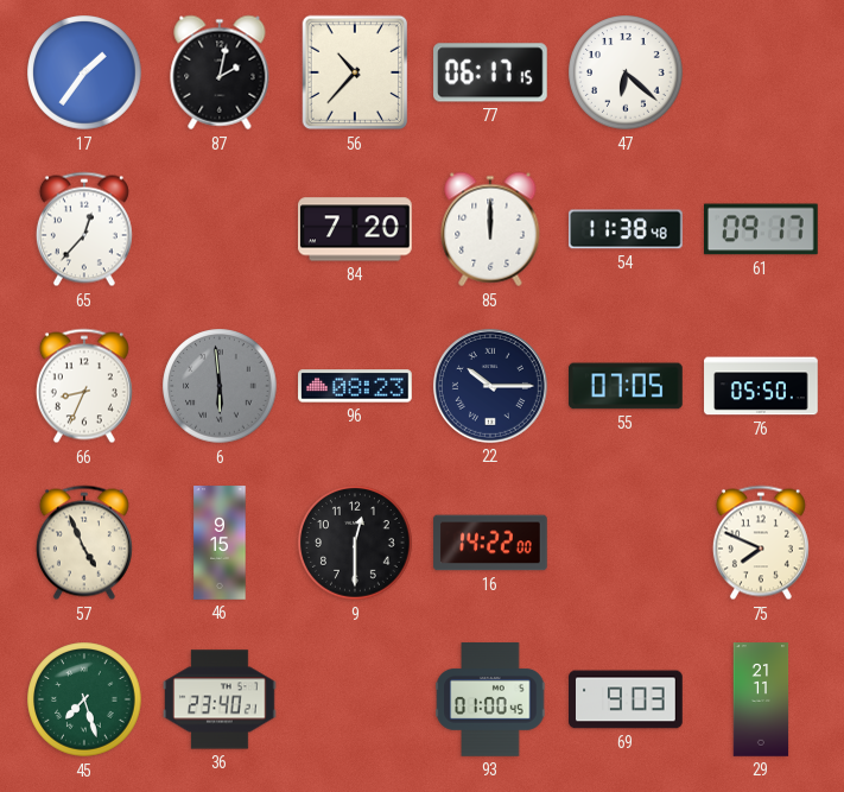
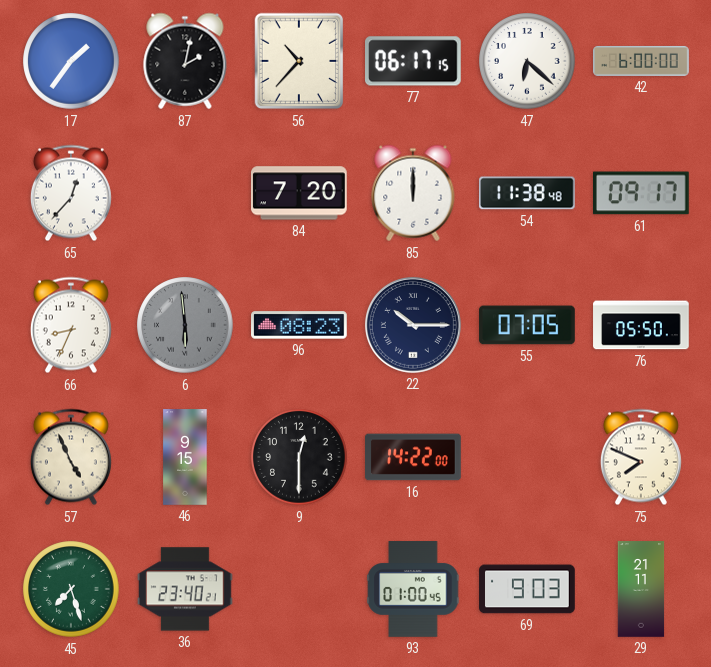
42: none -> 6:00 (641, 61)
